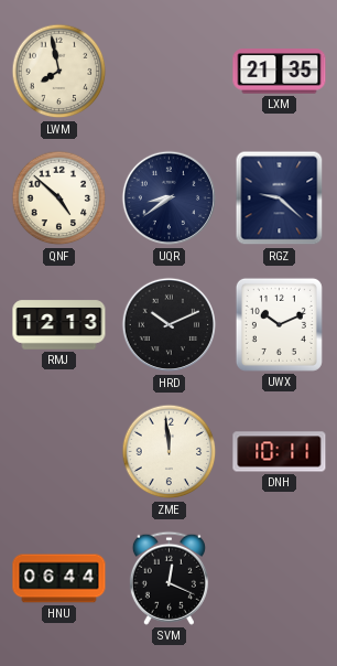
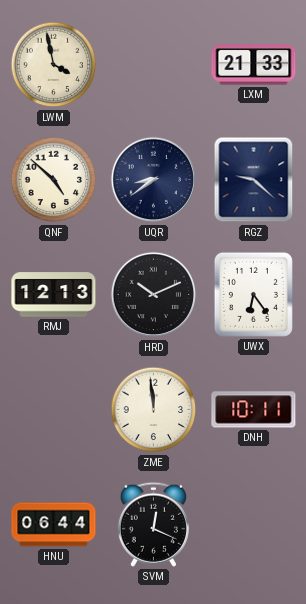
LWM: 7:58 -> 3:58 (54, 65)
LXM: 21:35 -> 21:33 (254, 65)
UWX: 10:11 -> 6:24 (253, 294)
